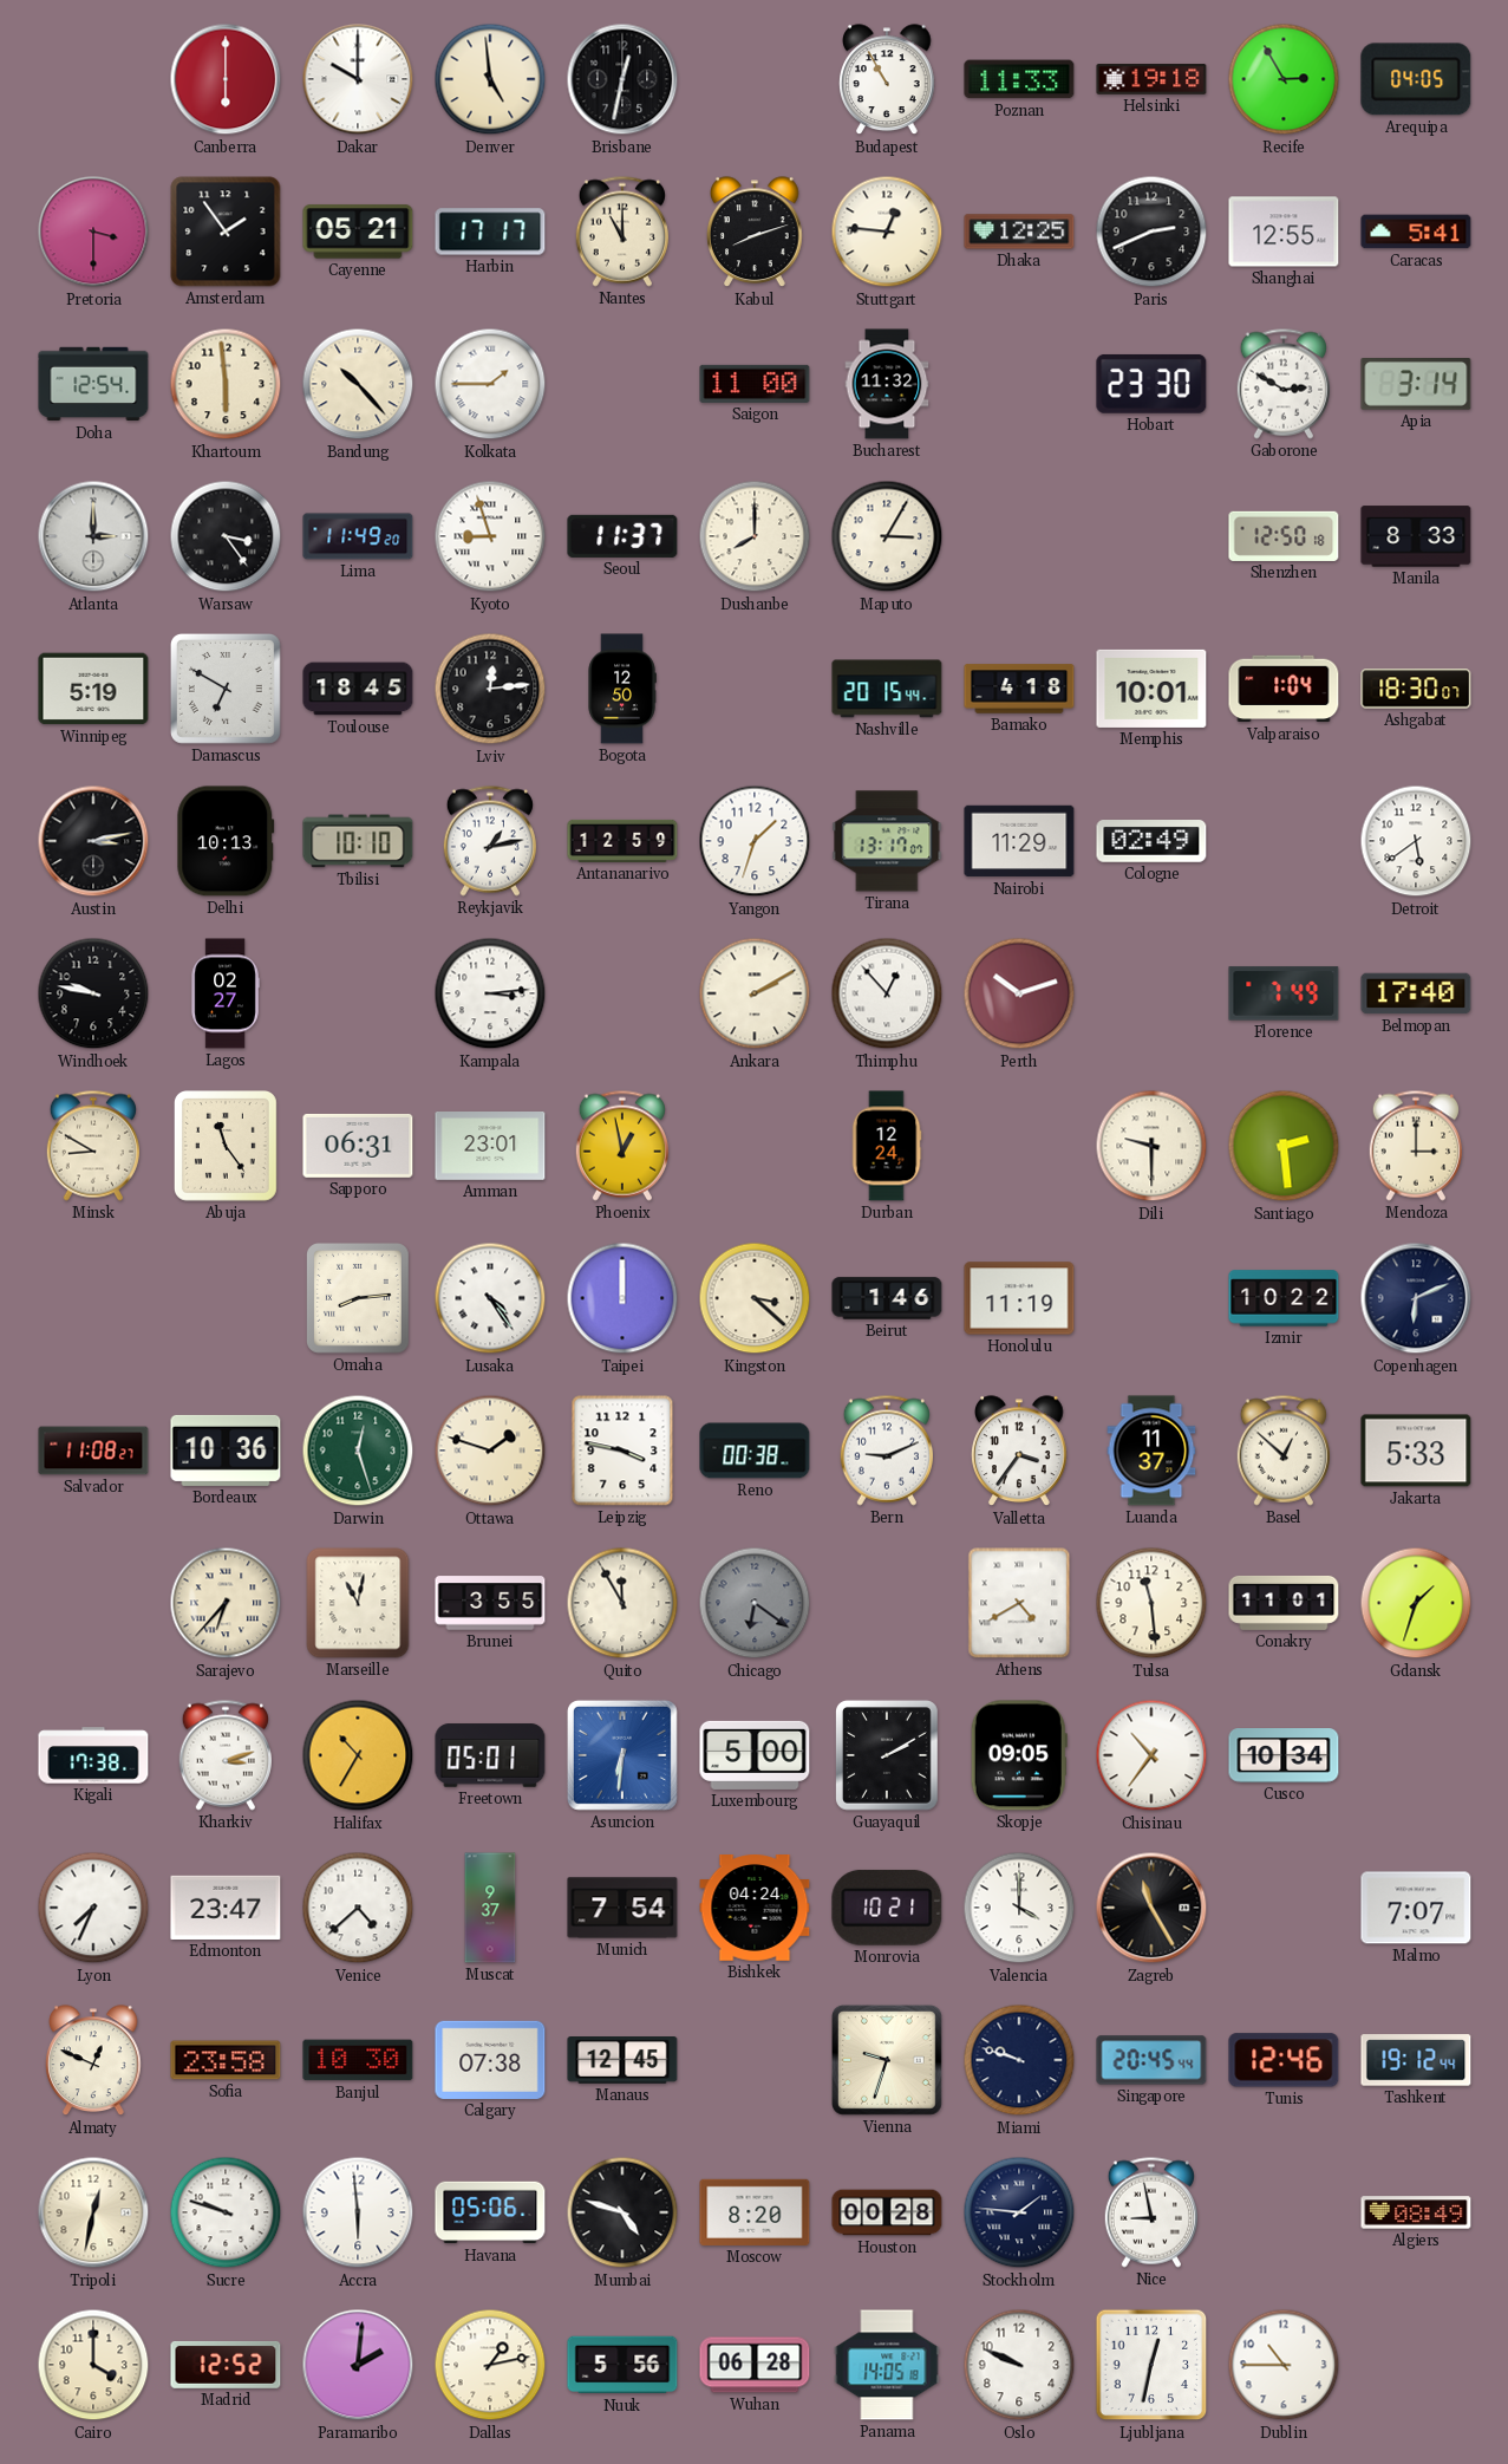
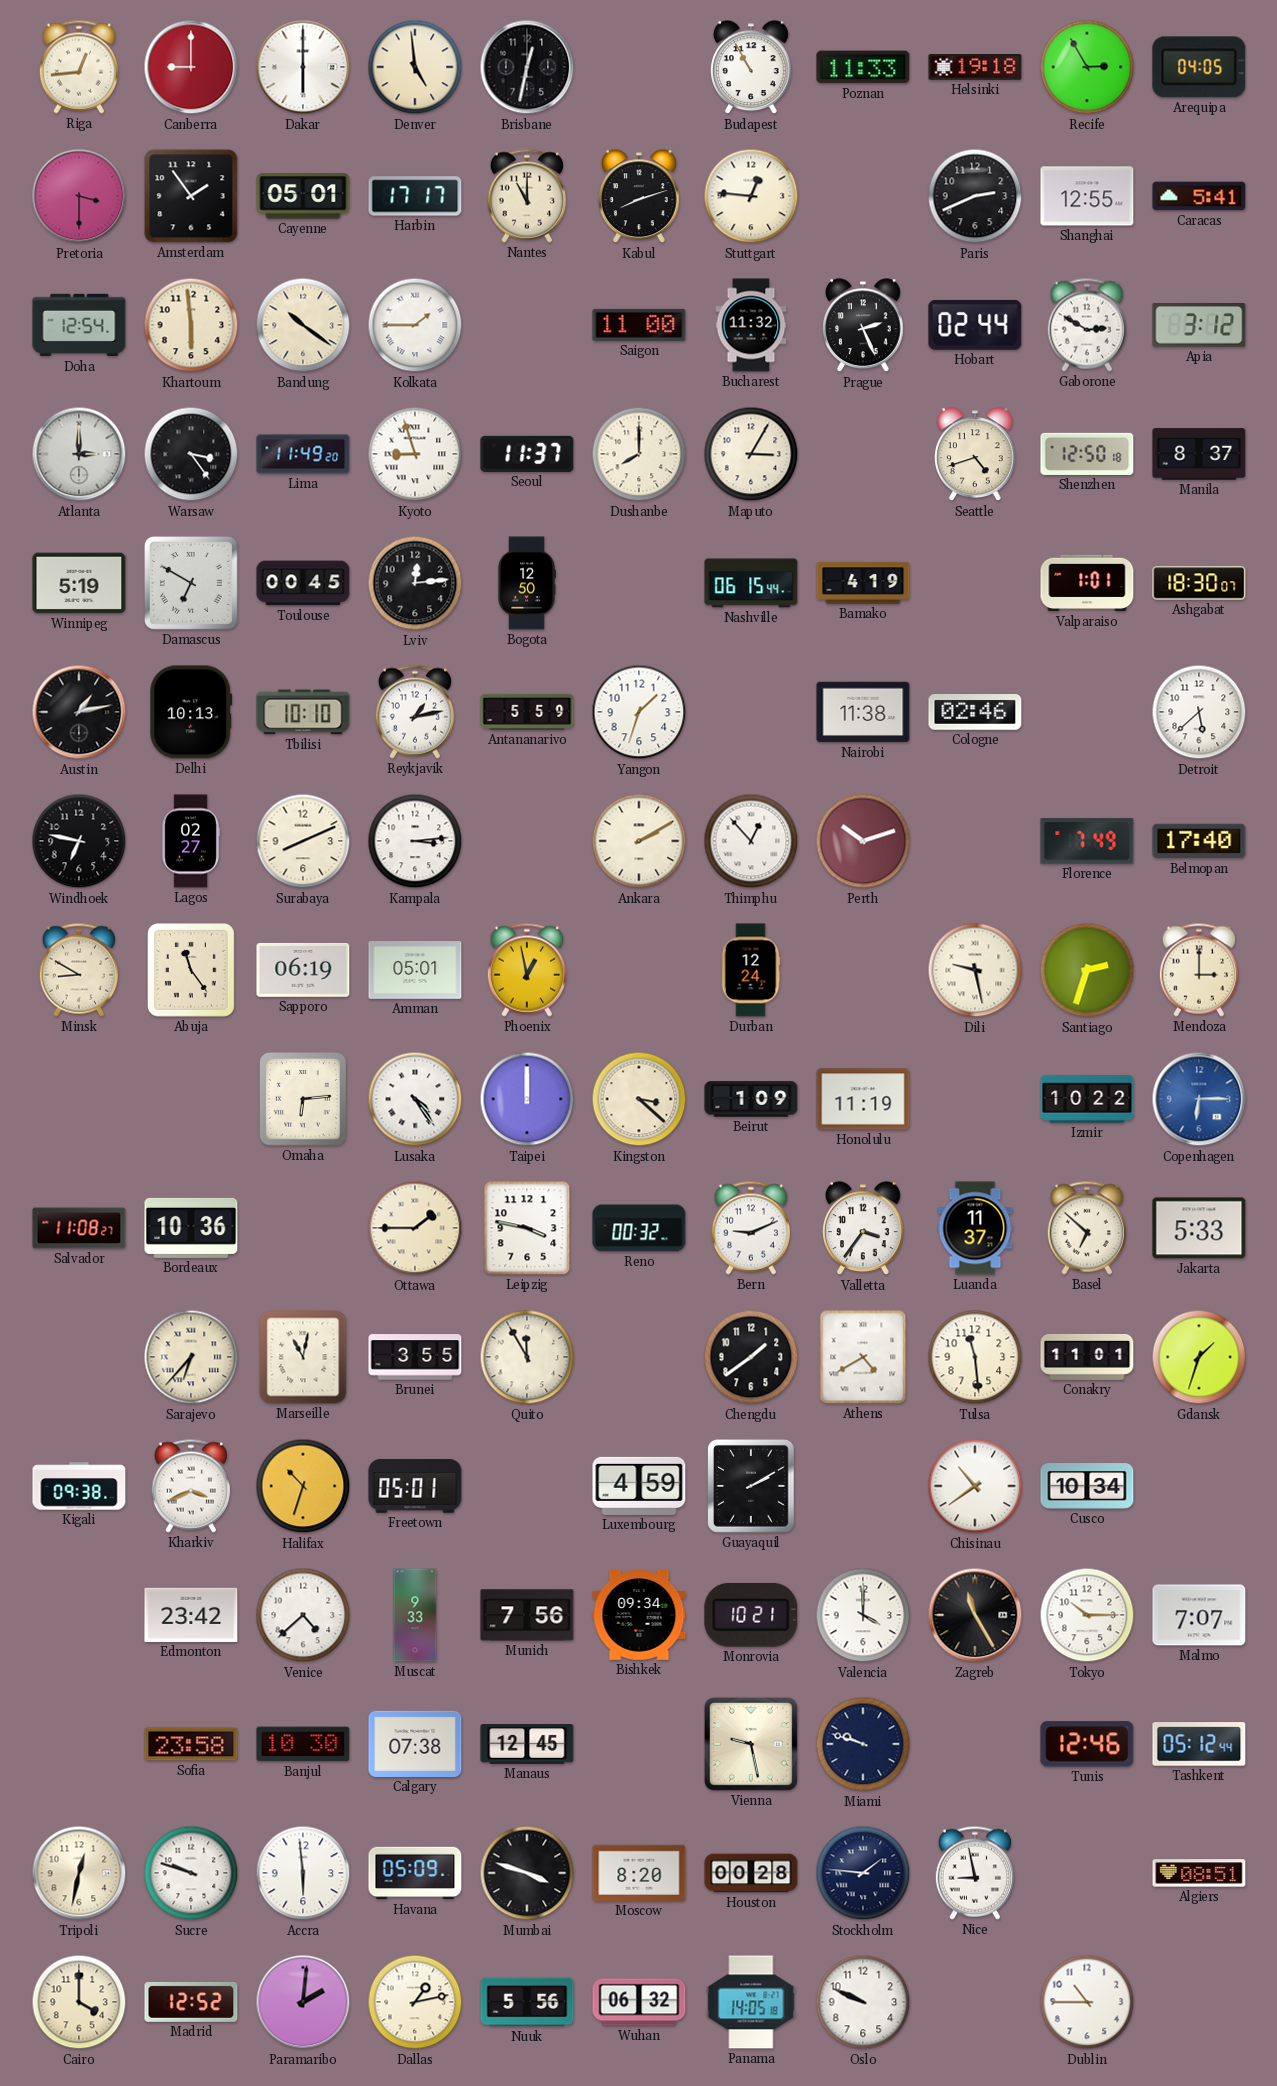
Riga: none -> 12:44 (79, 67)
Canberra: 6:00 -> 9:00 (191, 67)
Dakar: 10:00 -> 6:00 (303, 67)
Cayenne: 05:21 -> 05:01 (303, 196)
Dhaka: 12:25 -> none (1019, 232)
Bandung: 10:23 -> 10:21 (303, 325)
Prague: none -> 2:26 (864, 326)
Hobart: 23:30 -> 02:44 (975, 325)
Apia: 3:14 -> 3:12 (1199, 326)
Seattle: none -> 4:42 (976, 455)
Manila: 8:33 -> 8:37 (1199, 454)
Toulouse: 18:45 -> 00:45 (303, 583)
Nashville: 20:15 -> 06:15 (751, 583)
Bamako: 4:18 -> 4:19 (863, 583)
Memphis: 10:01 -> none (1151, 689)
Valparaiso: 1:04 -> 1:01 (1087, 583)
Austin: 3:13 -> 1:13 (79, 712)
Antananarivo: 12:59 -> 5:59 (527, 712)
Tirana: 13:17 -> none (887, 841)
Nairobi: 11:29 -> 11:38 (863, 712)
Cologne: 02:49 -> 02:46 (975, 713)
Detroit: 5:39 -> 5:38 (1199, 712)
Windhoek: 9:47 -> 6:47 (79, 841)
Surabaya: none -> 8:11 (303, 841)
Sapporo: 06:31 -> 06:19 (303, 970)
Amman: 23:01 -> 05:01 (415, 971)
Dili: 9:30 -> 9:28 (975, 970)
Santiago: 2:29 -> 2:33 (1087, 970)
Omaha: 8:14 -> 6:14 (304, 1100)
Beirut: 1:46 -> 1:09 (751, 1099)
Copenhagen: 6:11 -> 6:15 (1199, 1099)
Copenhagen dial: navy -> blue (1199, 1099)
Darwin: 12:27 -> none (358, 1451)
Ottawa: 1:48 -> 1:45 (415, 1228)
Reno: 00:38 -> 00:32 (639, 1228)
Basel: 12:52 -> 6:52 (1087, 1228)
Chicago: 6:21 -> none (755, 1603)
Chengdu: none -> 1:39 (751, 1357)
Kigali: 17:38 -> 09:38 (79, 1486)
Kharkiv: 3:12 -> 3:41 (191, 1486)
Halifax: 10:35 -> 10:33 (303, 1486)
Asuncion: 6:31 -> none (622, 1755)
Luxembourg: 5:00 -> 4:59 (639, 1486)
Skopje: 09:05 -> none (1019, 1755)
Chisinau: 10:36 -> 10:39 (975, 1486)
Lyon: 7:34 -> none (93, 1908)
Edmonton: 23:47 -> 23:42 (191, 1615)
Muscat: 9:37 -> 9:33 (415, 1615)
Munich: 7:54 -> 7:56 (527, 1615)
Bishkek: 04:24 -> 09:34 (639, 1616)
Tokyo: none -> 10:15 (1087, 1615)
Almaty: 12:49 -> none (94, 2061)
Vienna: 9:33 -> 9:28 (751, 1744)
Singapore: 20:45 -> none (1151, 2060)
Tashkent: 19:12 -> 05:12 (1199, 1744)
Havana: 05:06 -> 05:09 (415, 1873)
Mumbai: 4:48 -> 3:48 (527, 1873)
Algiers: 08:49 -> 08:51 (1199, 1873)
Wuhan: 06:28 -> 06:32 (639, 2002)
Ljubljana: 12:32 -> none (1151, 2365)
